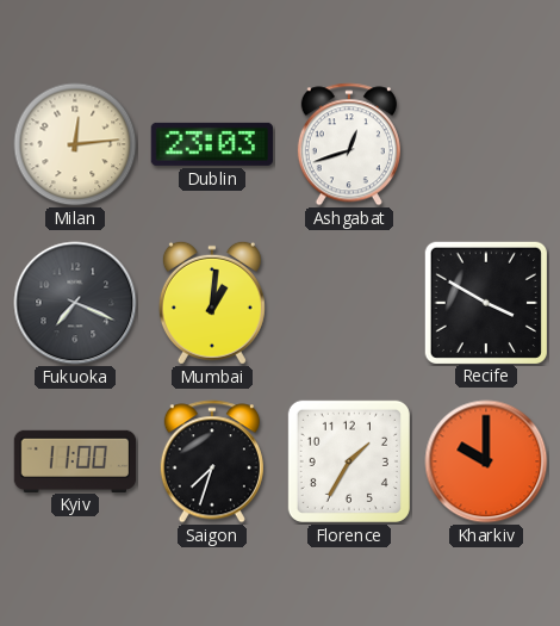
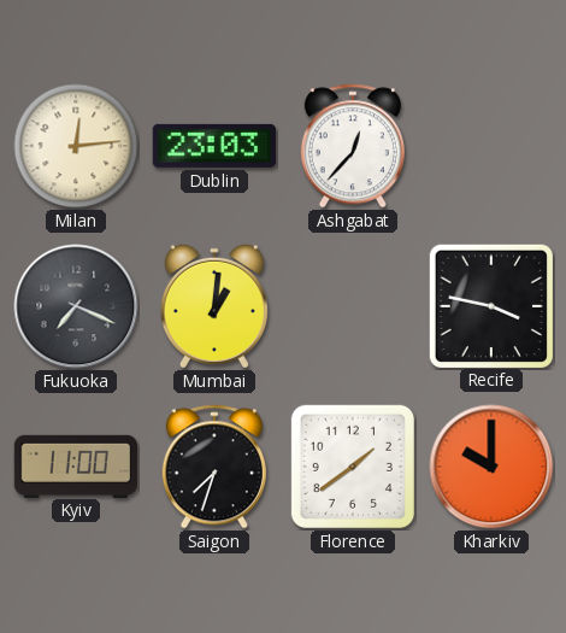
Ashgabat: 12:42 -> 12:37 (353, 146)
Recife: 3:50 -> 3:47 (490, 305)
Florence: 1:35 -> 1:39 (353, 467)
